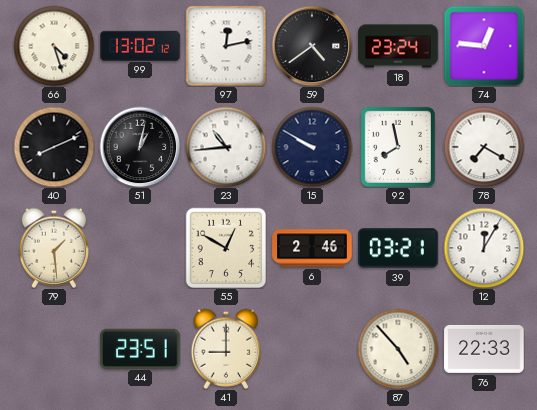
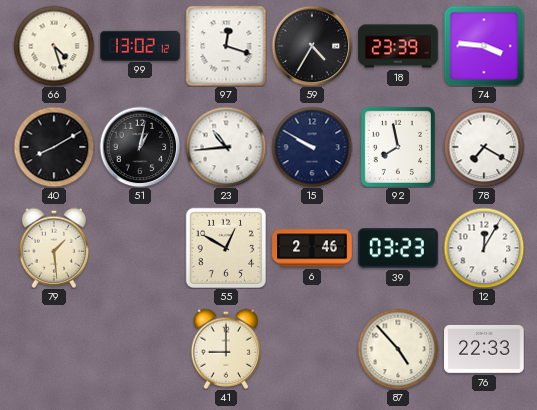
97: 12:13 -> 12:18 (226, 46)
59: 4:39 -> 4:35 (312, 46)
18: 23:24 -> 23:39 (398, 46)
74: 12:46 -> 3:46 (484, 46)
40: 8:11 -> 8:10 (54, 147)
39: 03:21 -> 03:23 (398, 248)
44: 23:51 -> none (140, 348)
